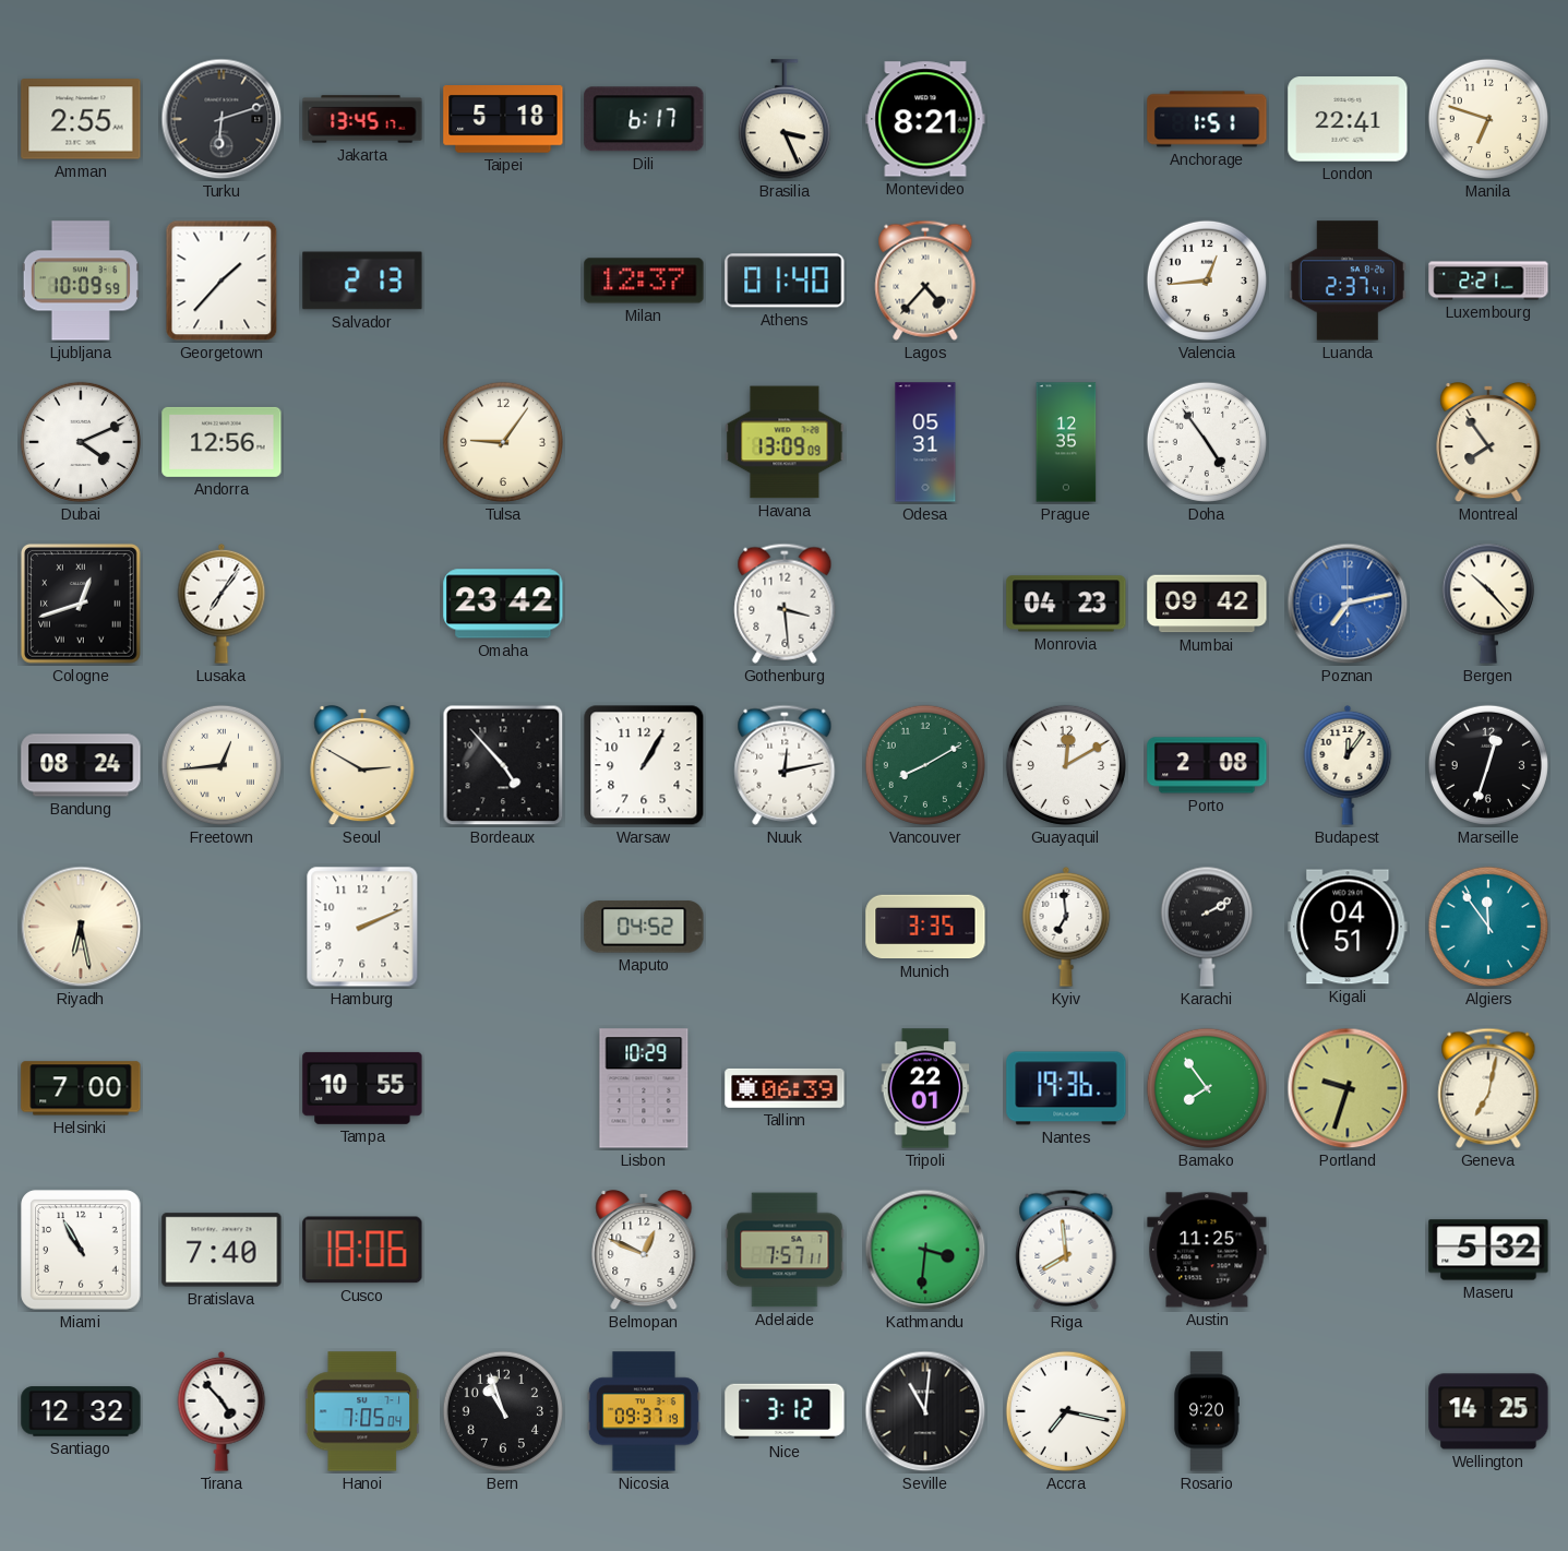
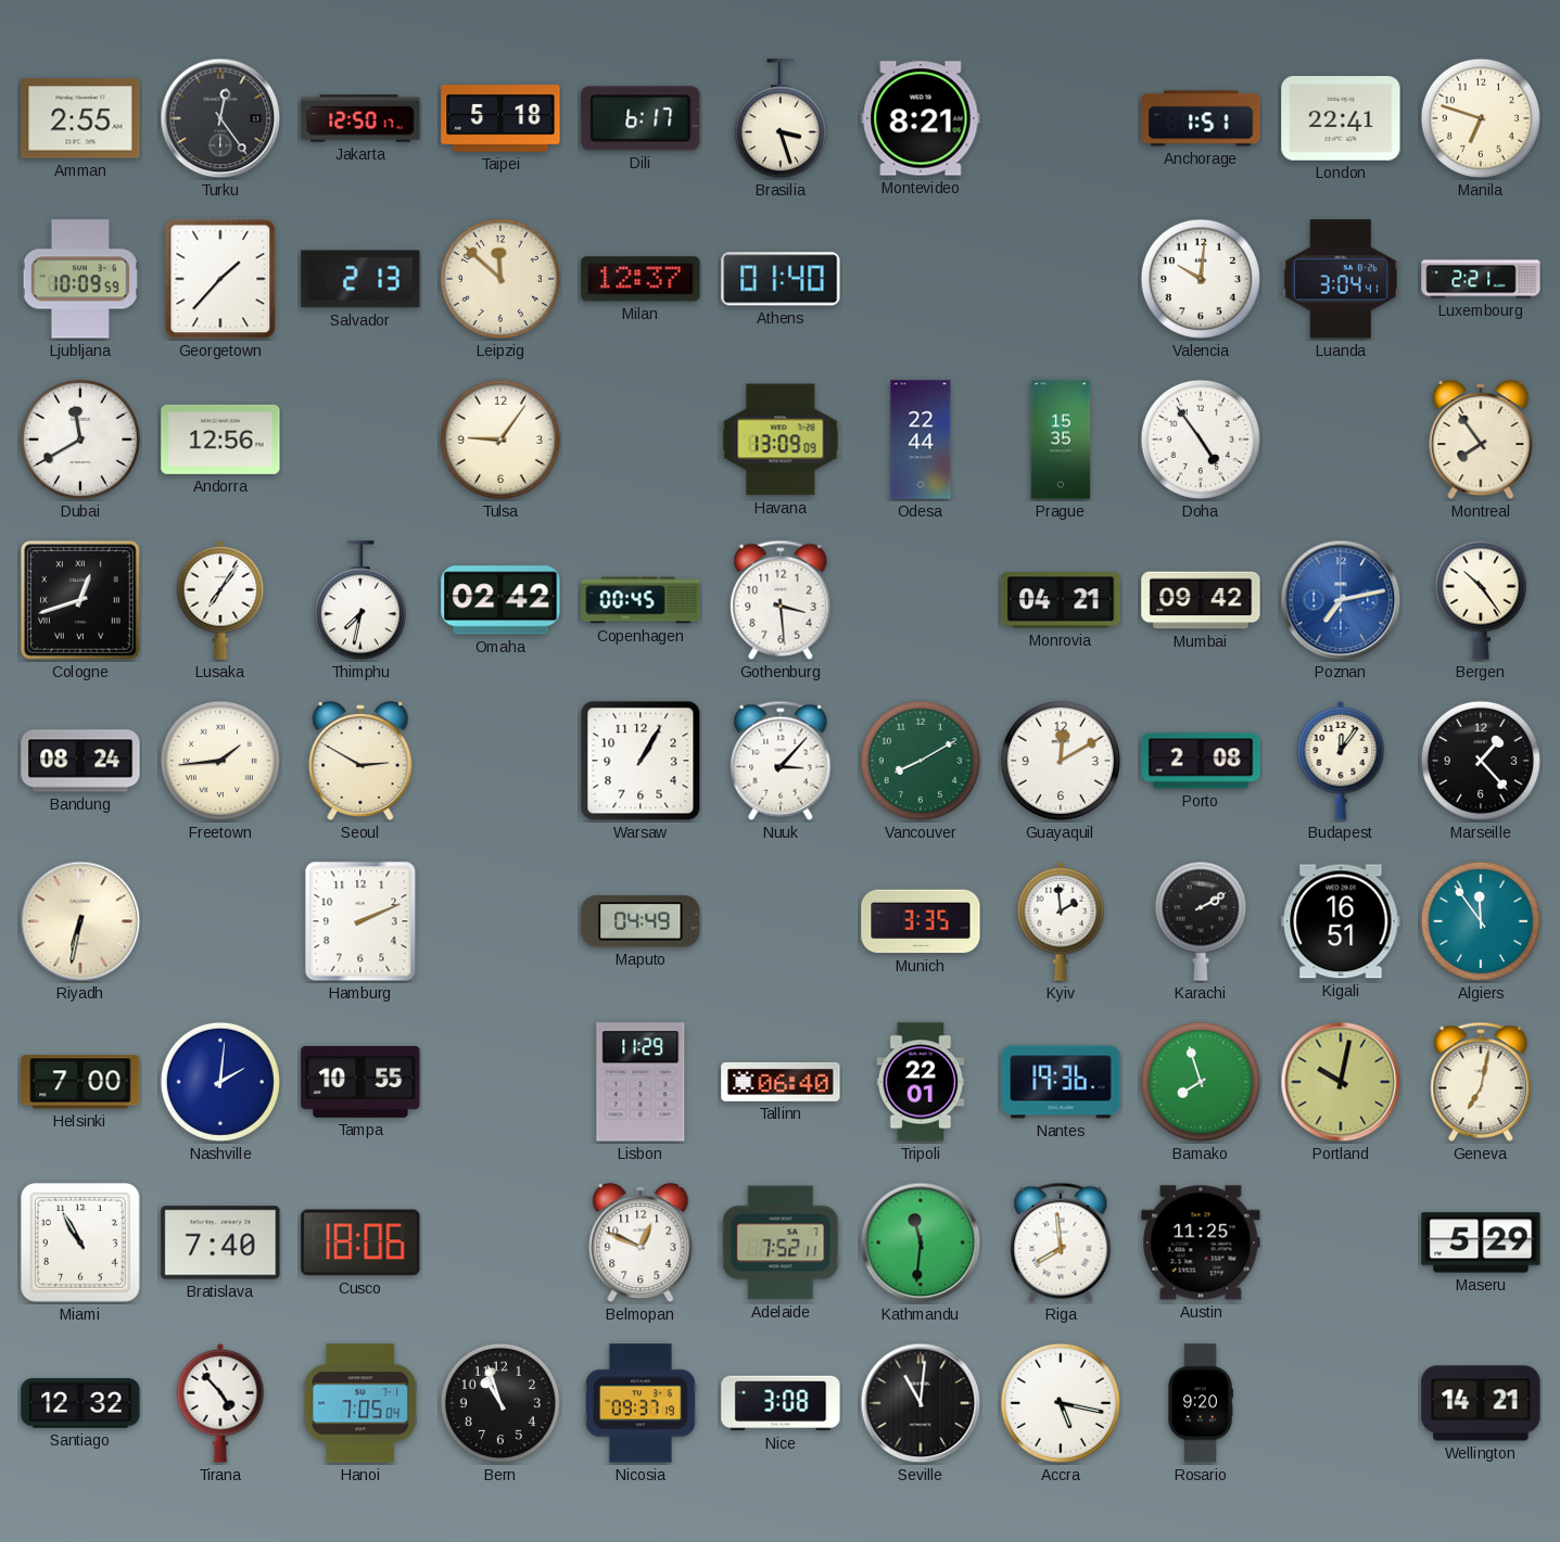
Turku: 6:12 -> 12:24 (220, 118)
Jakarta: 13:45 -> 12:50 (360, 118)
Brasilia: 3:26 -> 3:27 (781, 119)
Leipzig: none -> 11:52 (500, 279)
Lagos: 4:37 -> none (925, 281)
Valencia: 12:44 -> 10:01 (1201, 279)
Luanda: 2:37 -> 3:04 (1341, 279)
Dubai: 4:11 -> 11:40 (80, 439)
Odesa: 05:31 -> 22:44 (921, 439)
Prague: 12:35 -> 15:35 (1061, 439)
Thimphu: none -> 7:32 (360, 601)
Omaha: 23:42 -> 02:42 (500, 600)
Copenhagen: none -> 00:45 (641, 600)
Monrovia: 04:23 -> 04:21 (1061, 600)
Bergen: 10:23 -> 10:24 (1481, 600)
Freetown: 12:44 -> 1:44 (220, 761)
Bordeaux: 4:53 -> none (503, 765)
Nuuk: 12:13 -> 3:07 (781, 761)
Marseille: 12:33 -> 1:23 (1481, 761)
Riyadh: 6:28 -> 6:32 (80, 921)
Maputo: 04:52 -> 04:49 (641, 921)
Kyiv: 6:59 -> 1:59 (1061, 921)
Kigali: 04:51 -> 16:51 (1341, 921)
Nashville: none -> 2:01 (220, 1082)
Lisbon: 10:29 -> 11:29 (641, 1082)
Tallinn: 06:39 -> 06:40 (781, 1082)
Bamako: 7:54 -> 7:57 (1201, 1082)
Portland: 9:33 -> 10:02 (1341, 1082)
Adelaide: 7:57 -> 7:52 (781, 1242)
Kathmandu: 3:31 -> 11:31 (921, 1242)
Maseru: 5:32 -> 5:29 (1481, 1242)
Nice: 3:12 -> 3:08 (781, 1403)
Accra: 7:17 -> 5:17 (1061, 1403)
Wellington: 14:25 -> 14:21 (1481, 1403)
